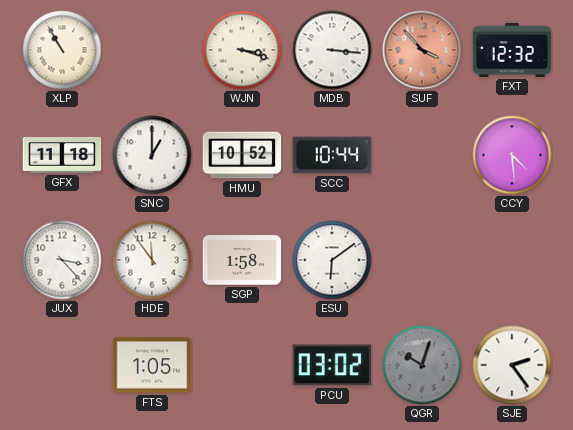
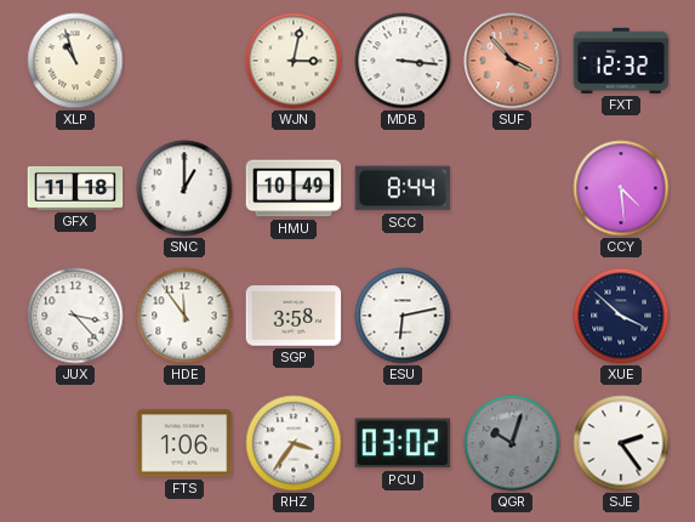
XLP: 10:55 -> 10:57 (75, 61)
WJN: 3:18 -> 3:02 (294, 61)
HMU: 10:52 -> 10:49 (294, 188)
SCC: 10:44 -> 8:44 (403, 188)
SGP: 1:58 -> 3:58 (294, 316)
ESU: 6:09 -> 6:13 (403, 316)
XUE: none -> 3:52 (621, 316)
FTS: 1:05 -> 1:06 (184, 443)
RHZ: none -> 3:36 (294, 443)
